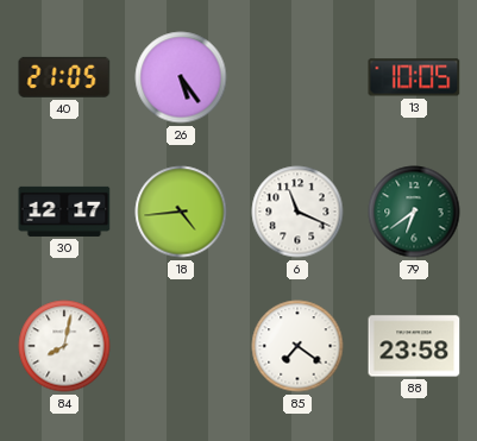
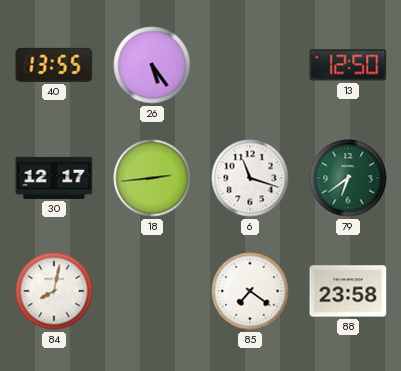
40: 21:05 -> 13:55 (54, 65)
13: 10:05 -> 12:50 (348, 65)
18: 4:44 -> 2:44 (152, 178)
6: 11:19 -> 11:18 (250, 178)
